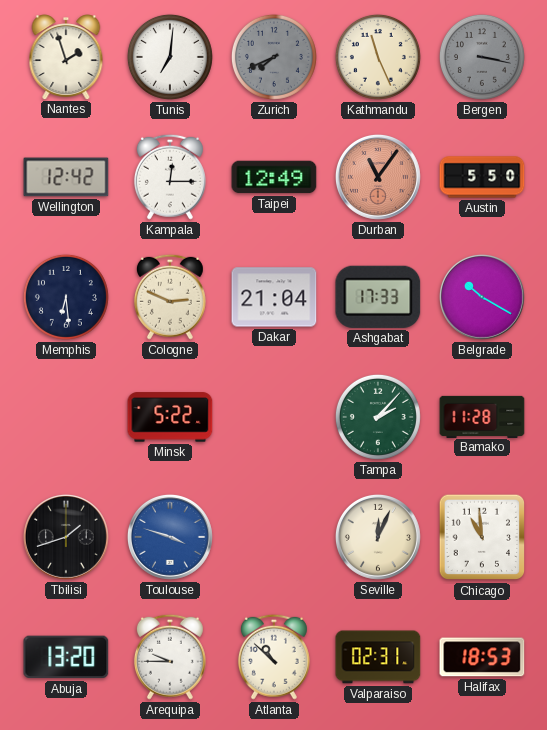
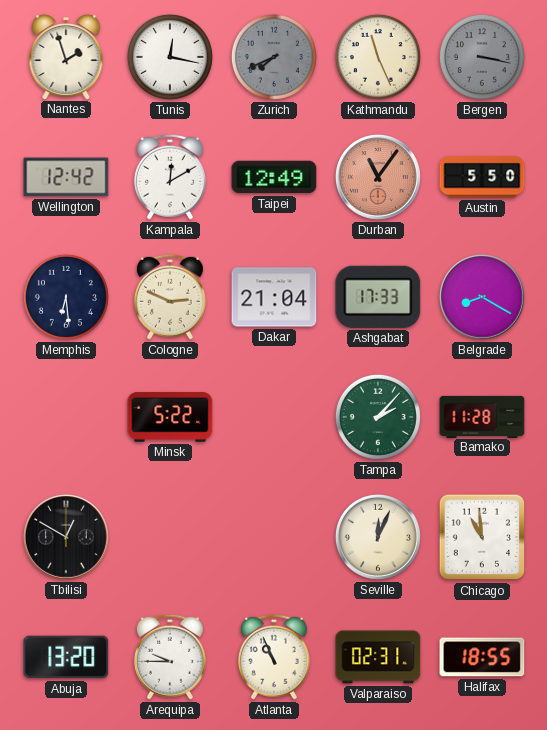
Tunis: 7:01 -> 12:17 (170, 57)
Kampala: 12:15 -> 12:10 (170, 177)
Belgrade: 10:20 -> 8:20 (482, 297)
Tbilisi: 1:42 -> 12:50 (66, 537)
Toulouse: 3:48 -> none (170, 537)
Atlanta: 10:52 -> 10:56 (274, 657)
Halifax: 18:53 -> 18:55 (482, 657)
